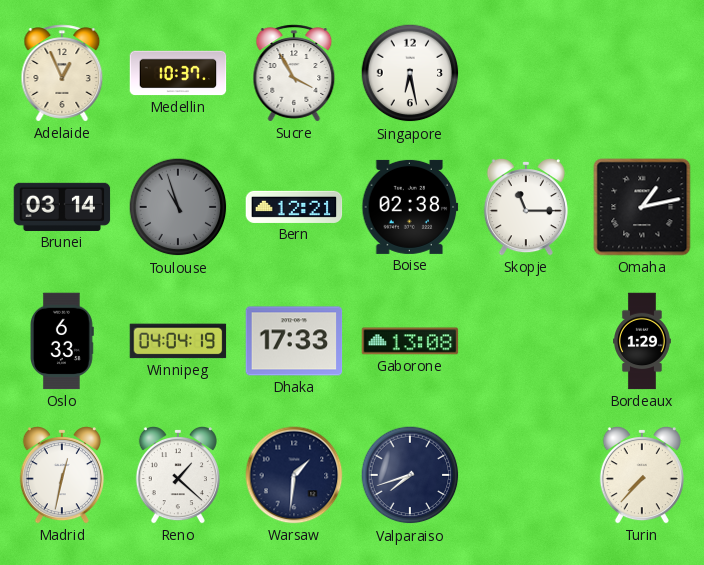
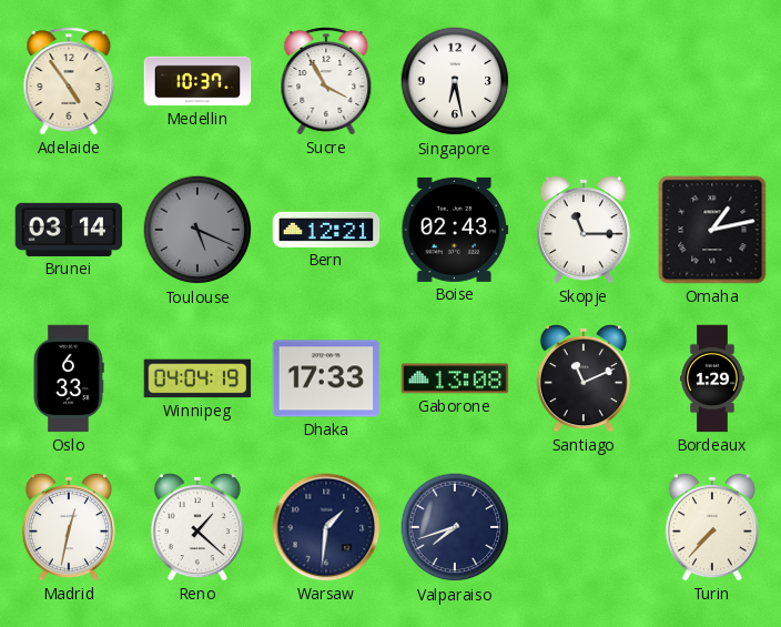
Adelaide: 12:56 -> 4:54 (69, 81)
Toulouse: 10:57 -> 5:19 (197, 230)
Boise: 02:38 -> 02:43 (455, 230)
Santiago: none -> 11:11 (584, 380)
